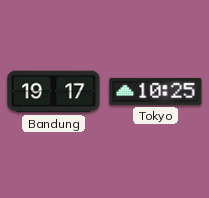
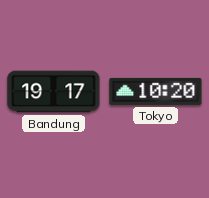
Tokyo: 10:25 -> 10:20 (156, 91)
